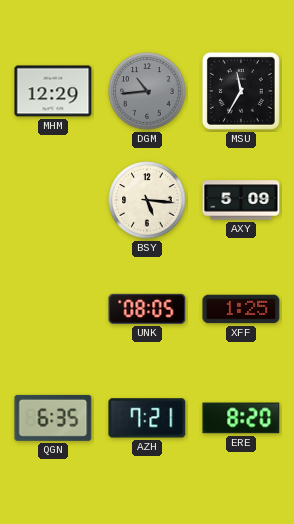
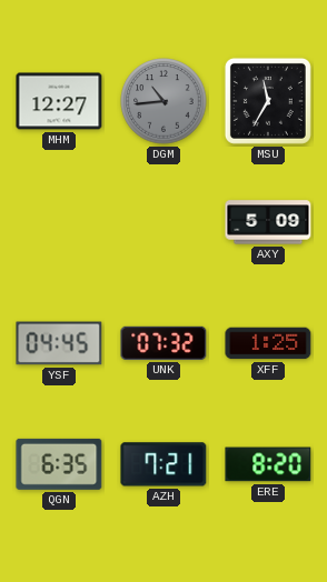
MHM: 12:29 -> 12:27 (59, 101)
BSY: 5:16 -> none (147, 200)
YSF: none -> 04:45 (59, 343)
UNK: 08:05 -> 07:32 (163, 343)
